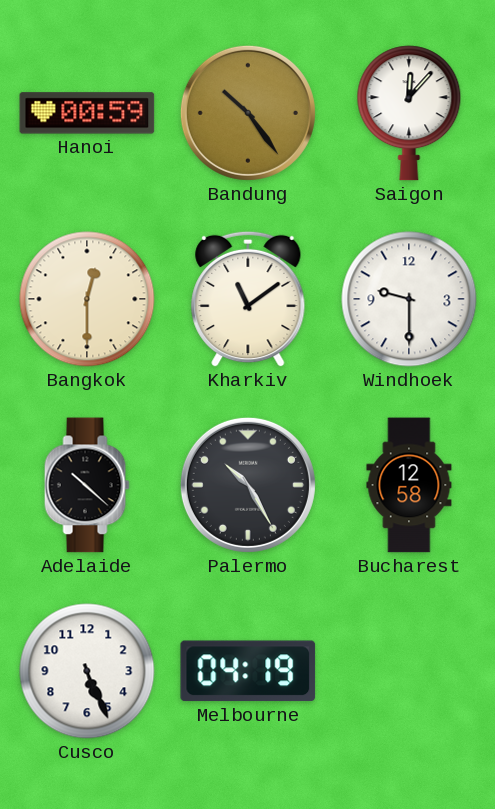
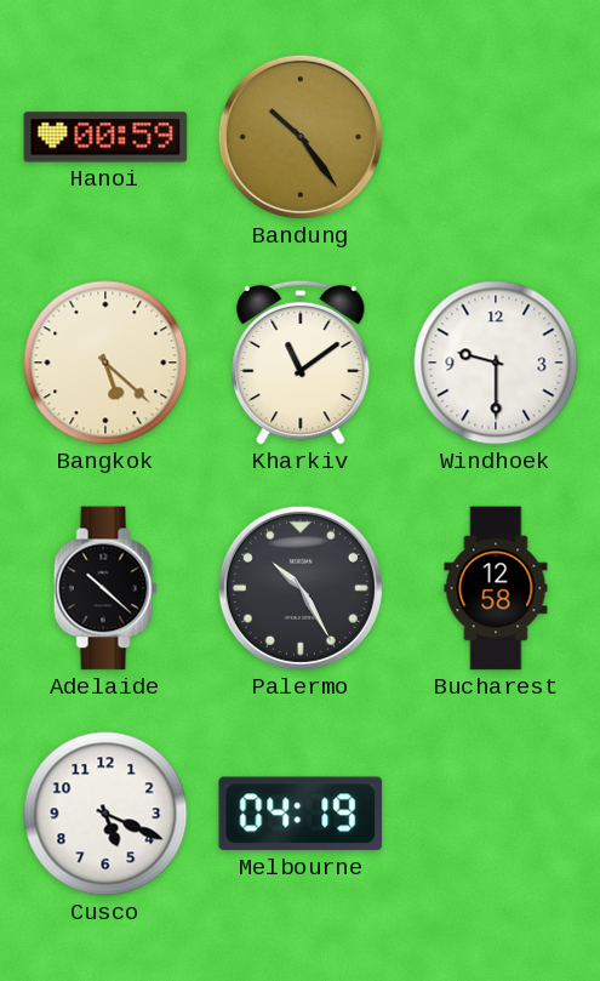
Saigon: 12:07 -> none (409, 113)
Bangkok: 12:30 -> 5:22 (105, 363)
Cusco: 5:26 -> 5:19 (105, 814)
